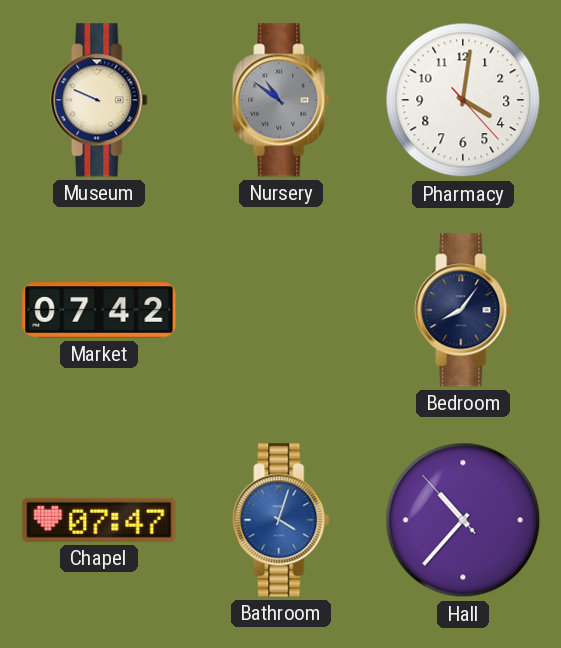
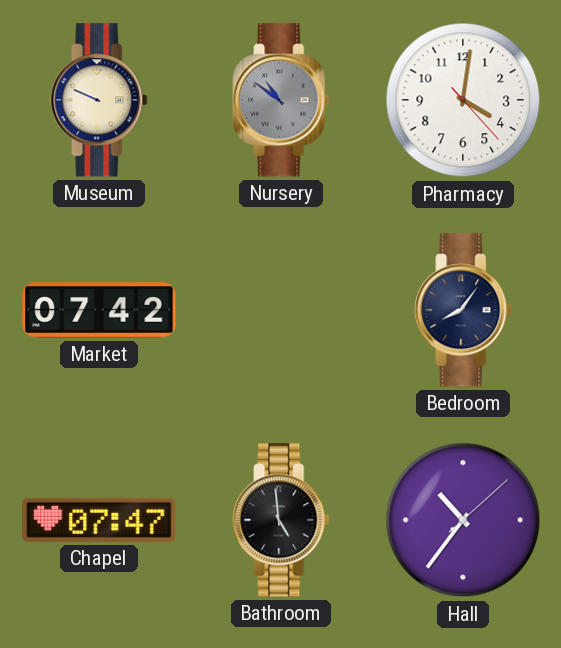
Bathroom: 4:03 -> 4:59 (281, 520)
Bathroom dial: blue -> black (281, 520)
Hall: 10:36:53 -> 10:36:08 (463, 520)
